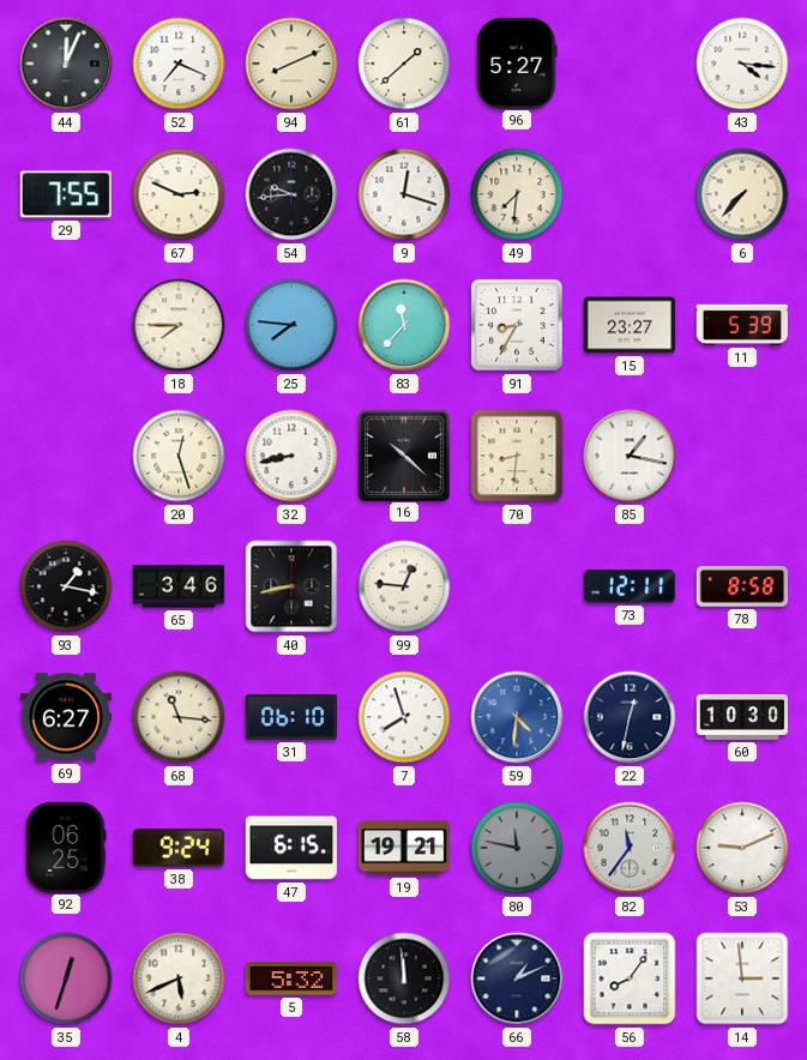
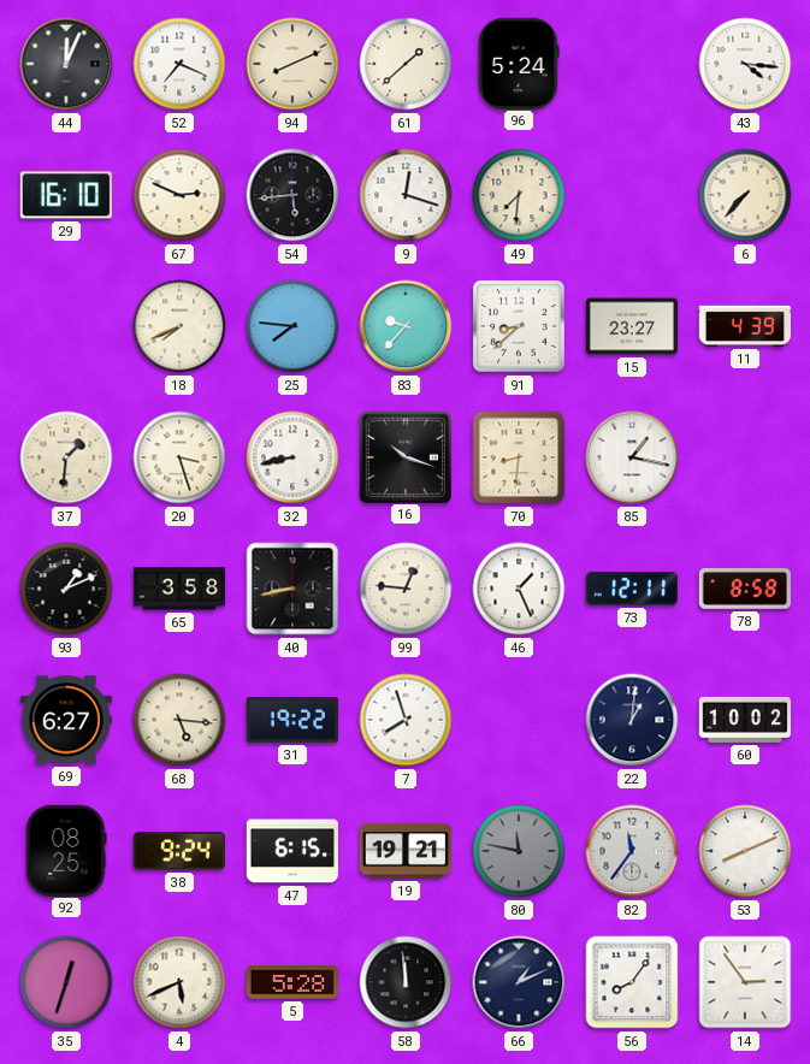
96: 5:27 -> 5:24 (519, 63)
29: 7:55 -> 16:10 (66, 195)
54: 9:44 -> 5:44 (292, 195)
18: 7:45 -> 7:41 (179, 326)
83: 11:37 -> 9:37 (406, 326)
91: 8:35 -> 8:38 (519, 326)
11: 5:39 -> 4:39 (744, 326)
37: none -> 1:31 (66, 457)
20: 12:27 -> 3:27 (179, 457)
16: 10:22 -> 10:18 (404, 456)
93: 1:17 -> 1:11 (66, 589)
65: 3:46 -> 3:58 (179, 589)
46: none -> 1:26 (519, 589)
68: 11:16 -> 5:16 (179, 720)
31: 06:10 -> 19:22 (291, 721)
59: 4:31 -> none (517, 717)
22: 12:32 -> 1:01 (632, 720)
60: 10:30 -> 10:02 (744, 720)
92: 06:25 -> 08:25 (66, 850)
53: 9:11 -> 8:11 (745, 851)
5: 5:32 -> 5:28 (291, 982)
14: 2:59 -> 2:54 (745, 982)
